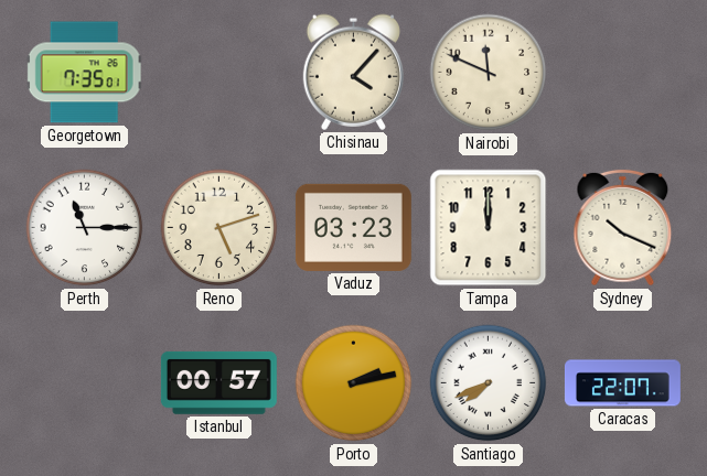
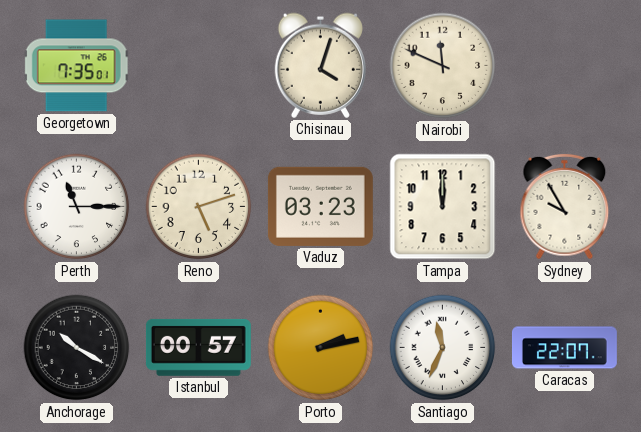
Chisinau: 4:07 -> 4:03 (320, 65)
Sydney: 10:19 -> 9:55 (565, 207)
Anchorage: none -> 10:20 (77, 348)
Santiago: 7:41 -> 11:34 (443, 348)
